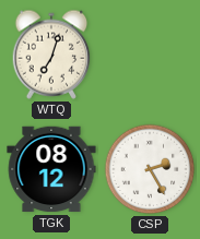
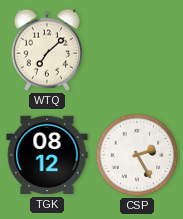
WTQ: 7:03 -> 7:08 (47, 50)
